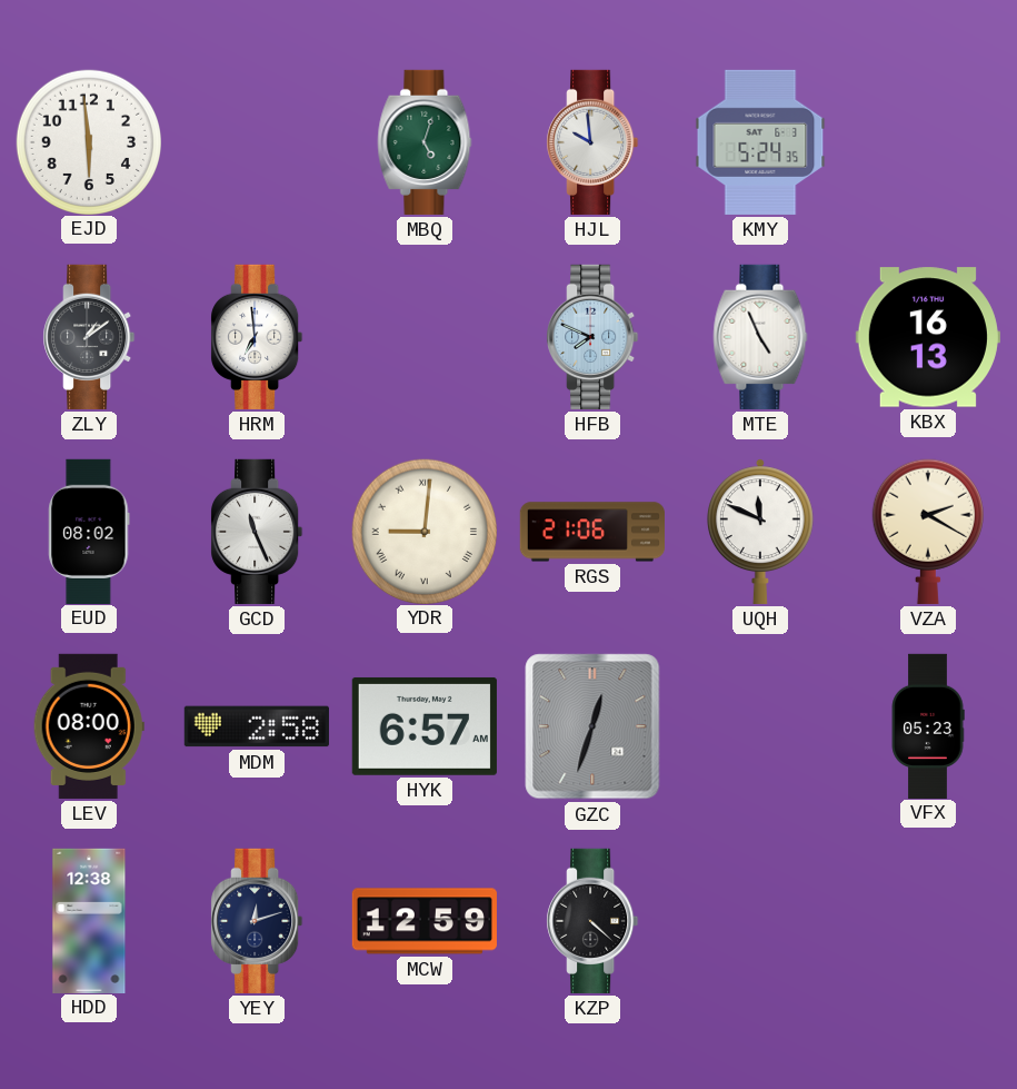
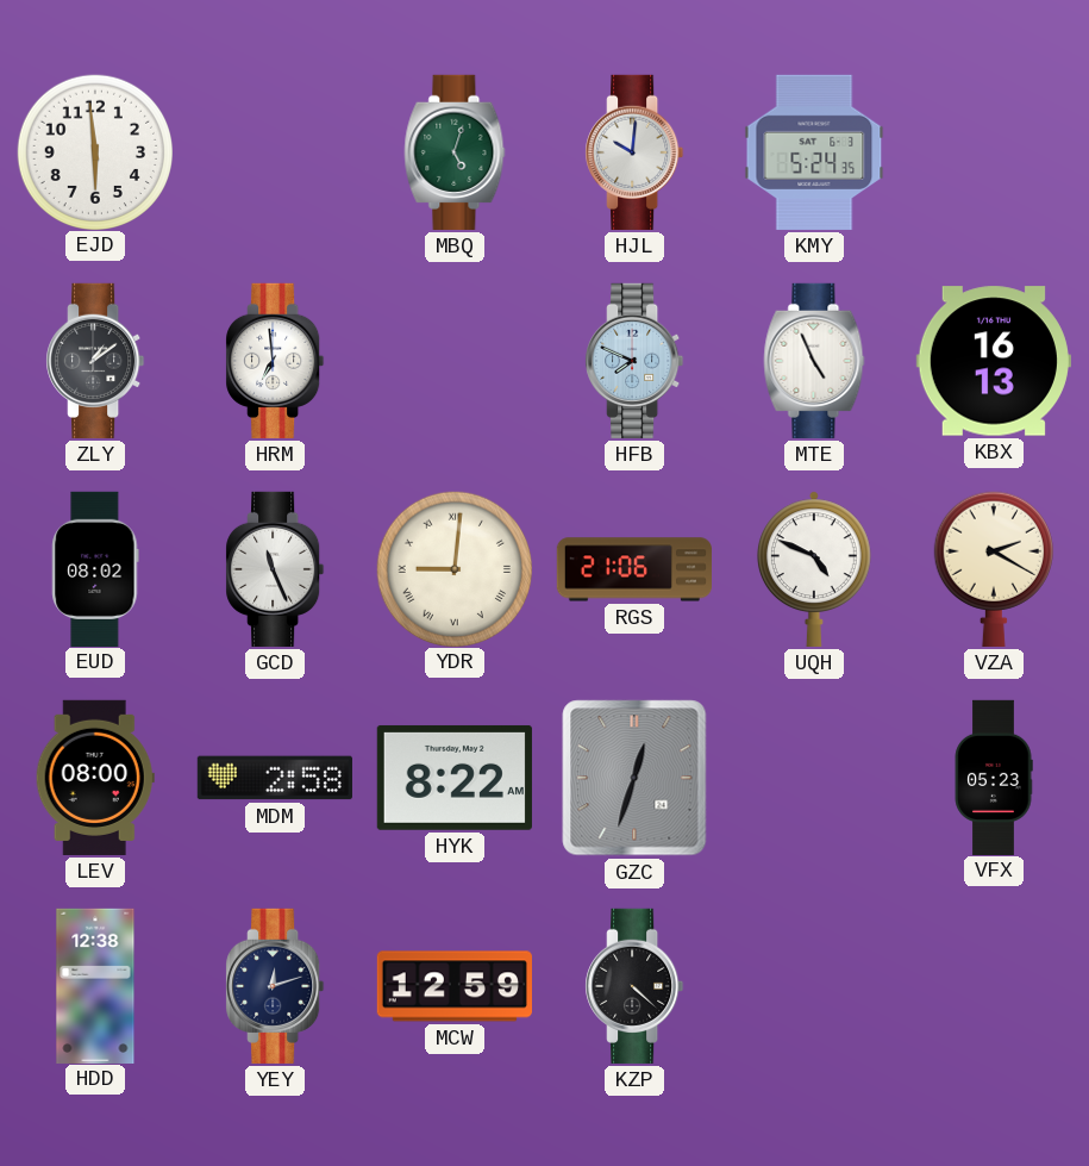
HJL: 9:59 -> 10:01 (634, 152)
UQH: 11:49 -> 4:49 (814, 569)
HYK: 6:57 -> 8:22 (455, 778)
